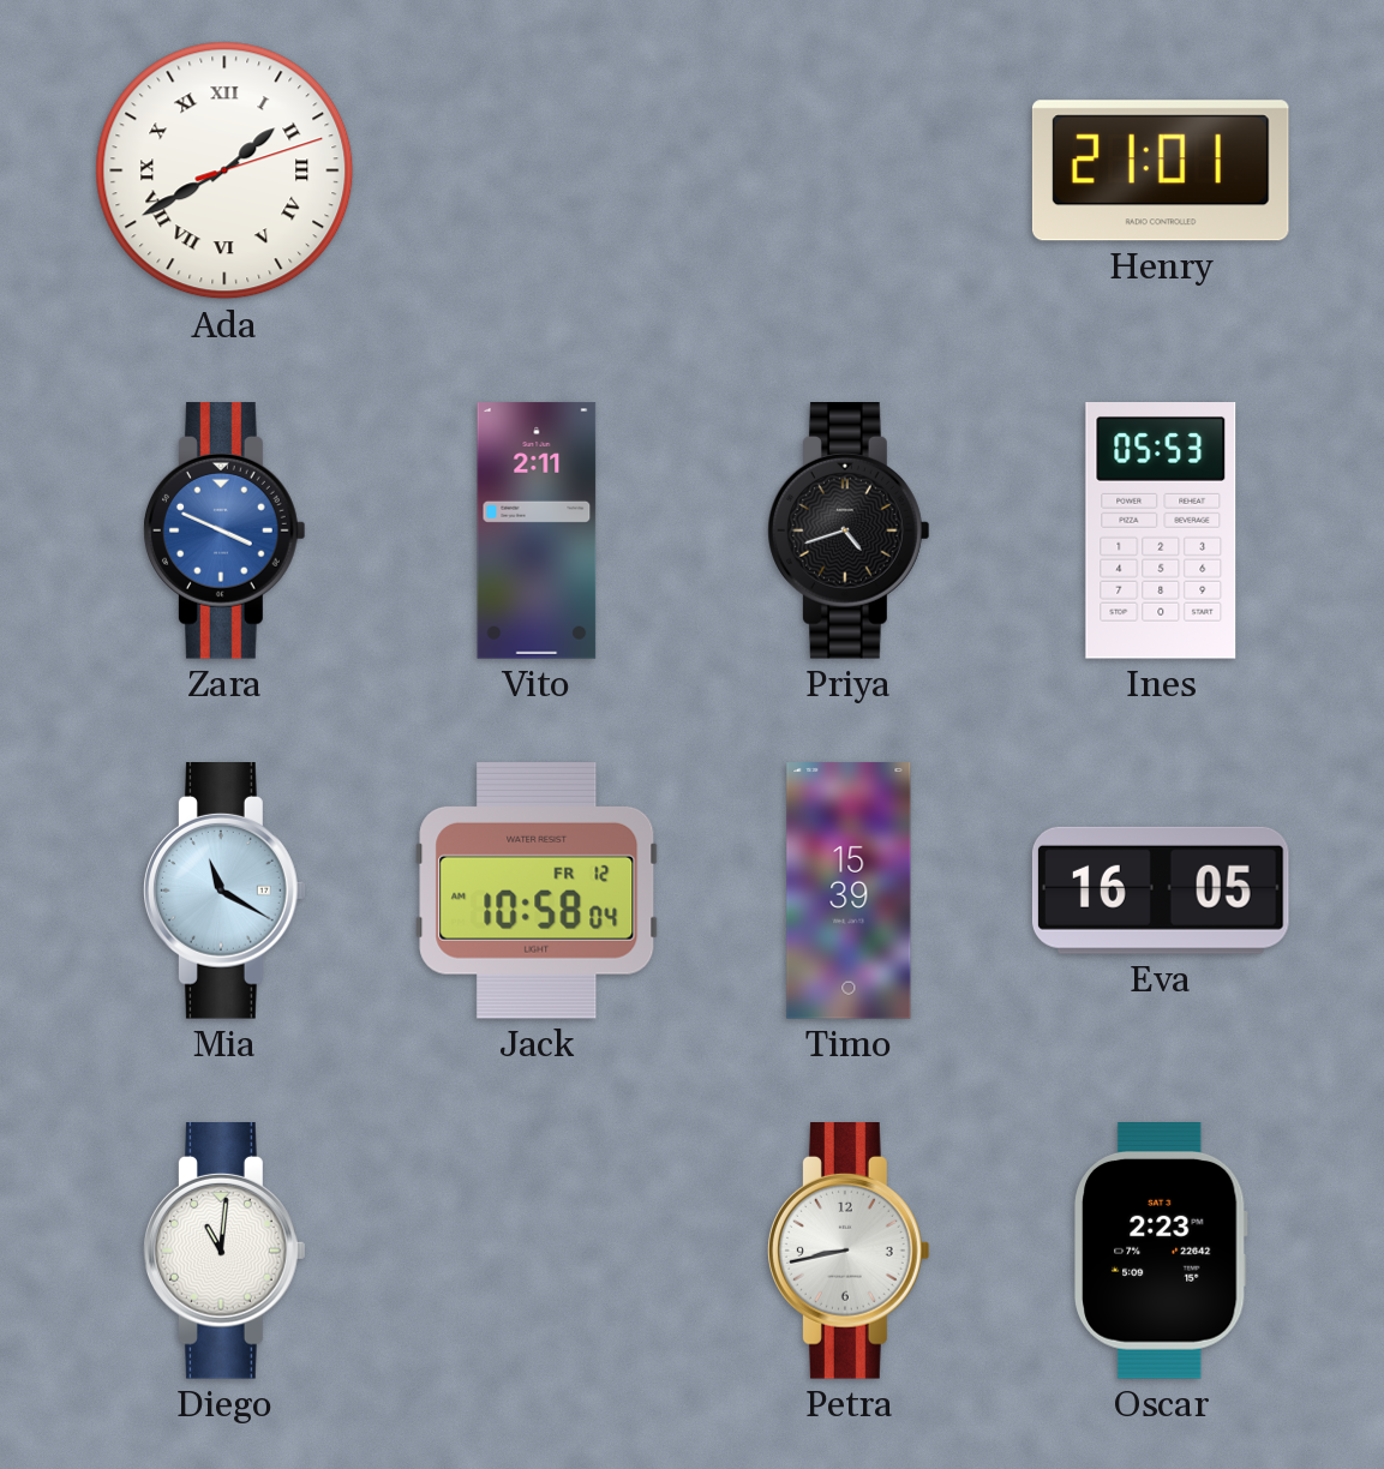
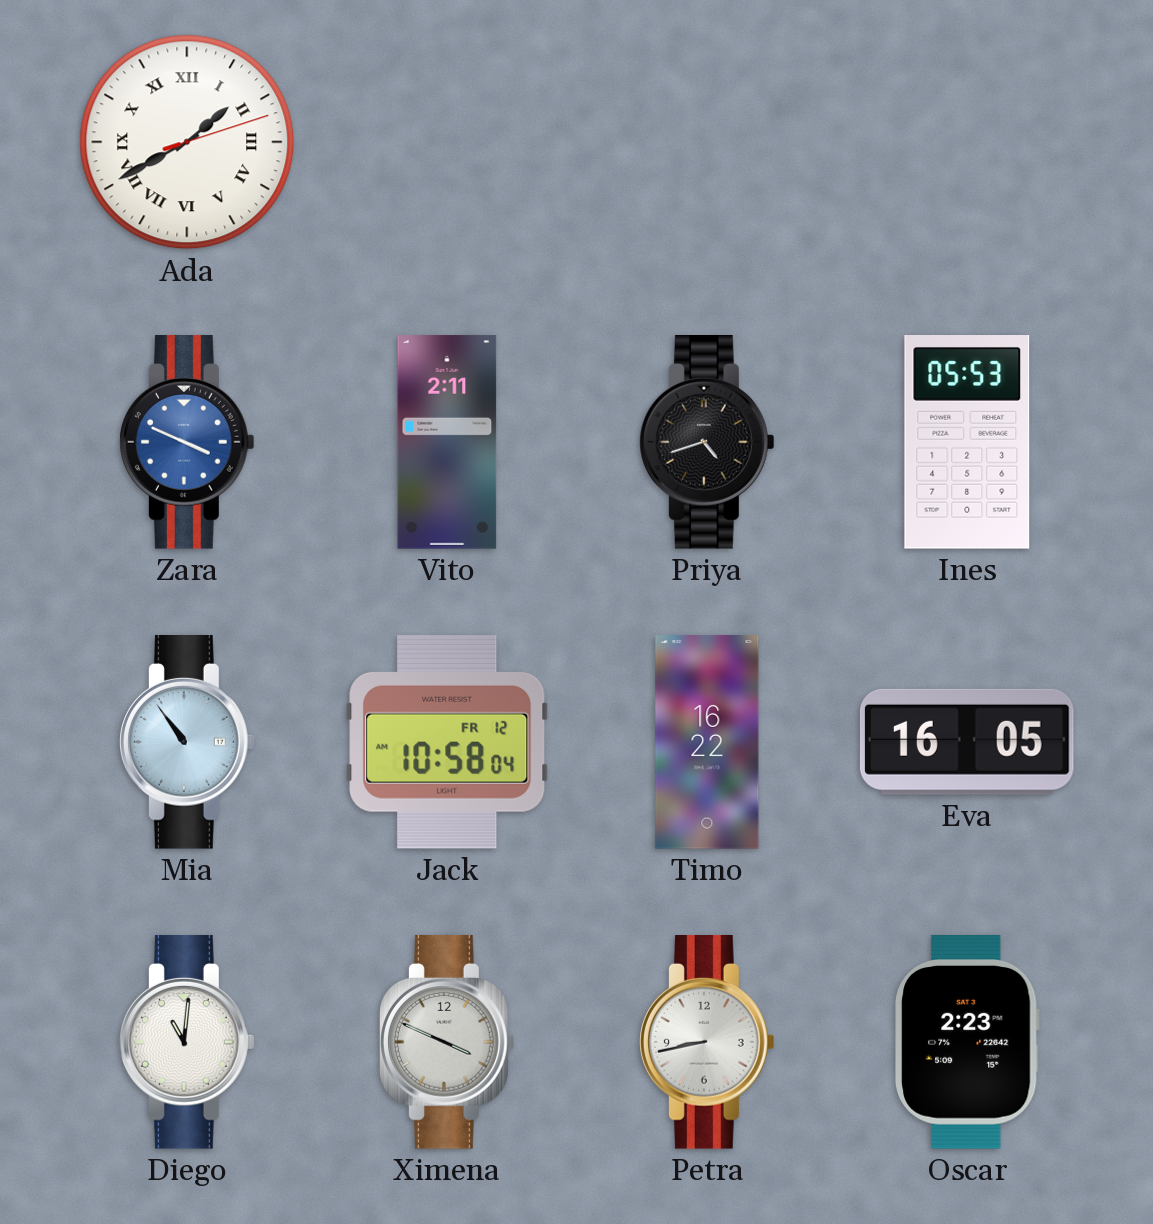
Henry: 21:01 -> none (1161, 170)
Mia: 11:20 -> 10:54 (188, 743)
Timo: 15:39 -> 16:22 (707, 742)
Ximena: none -> 3:49 (448, 1043)
